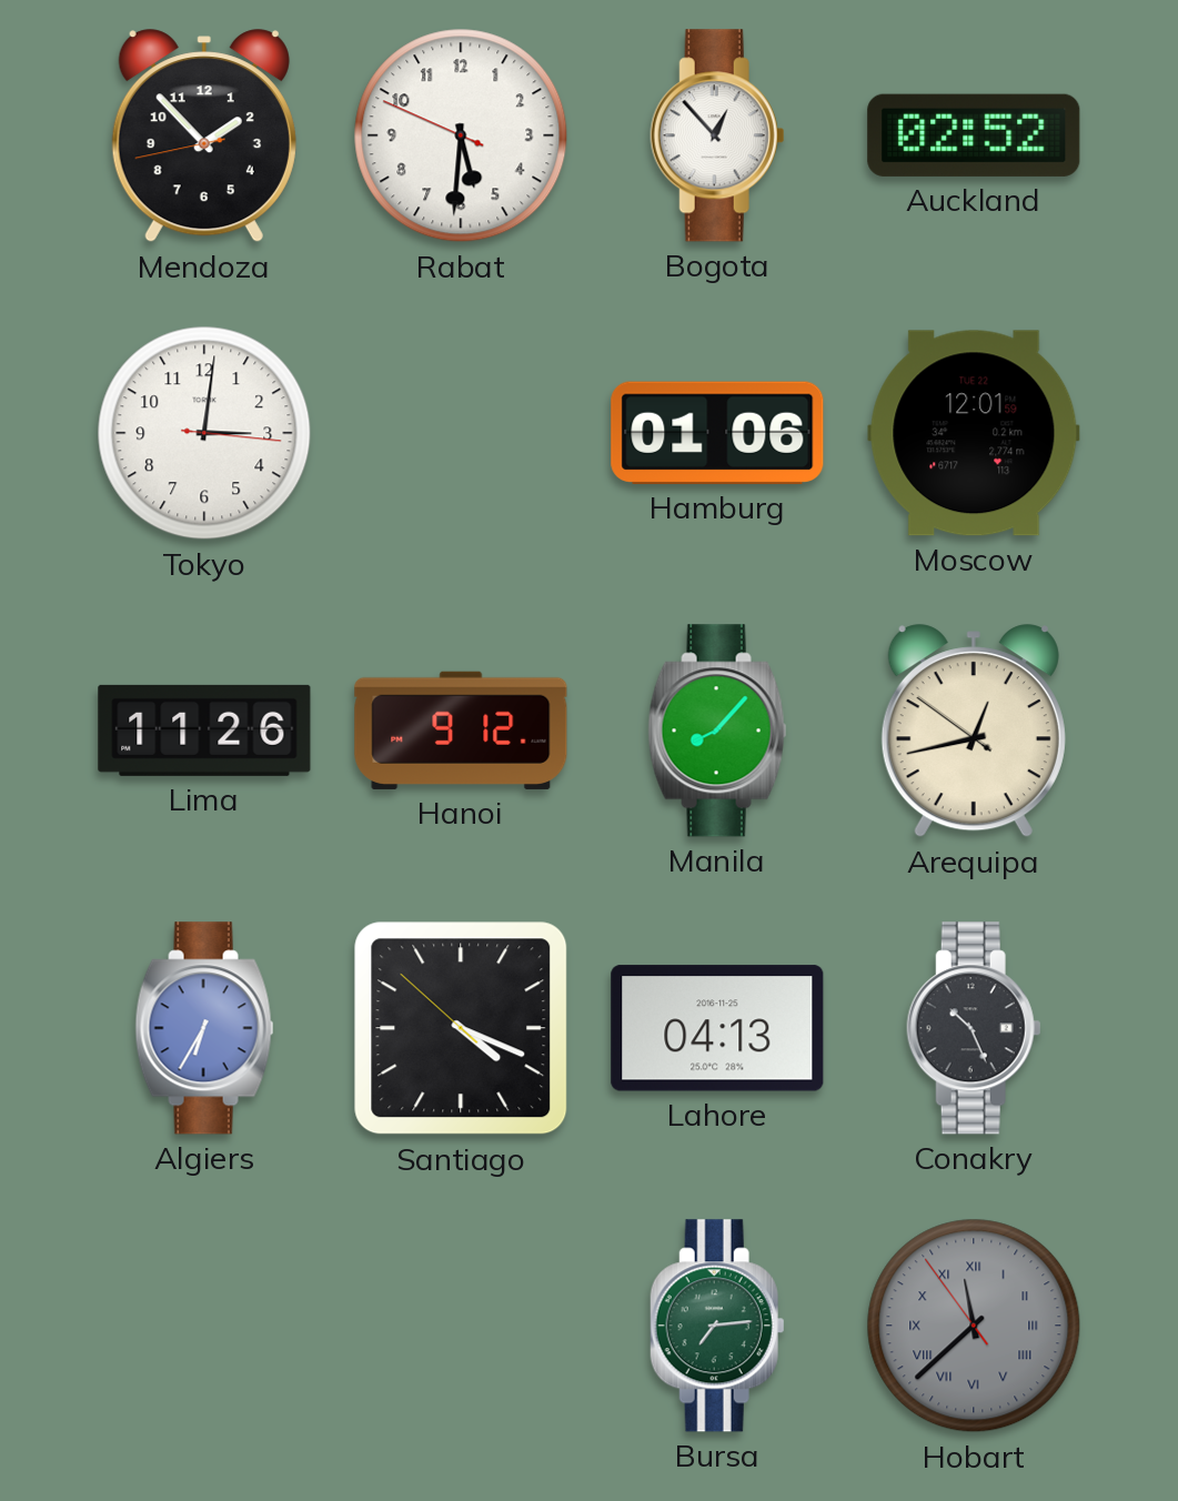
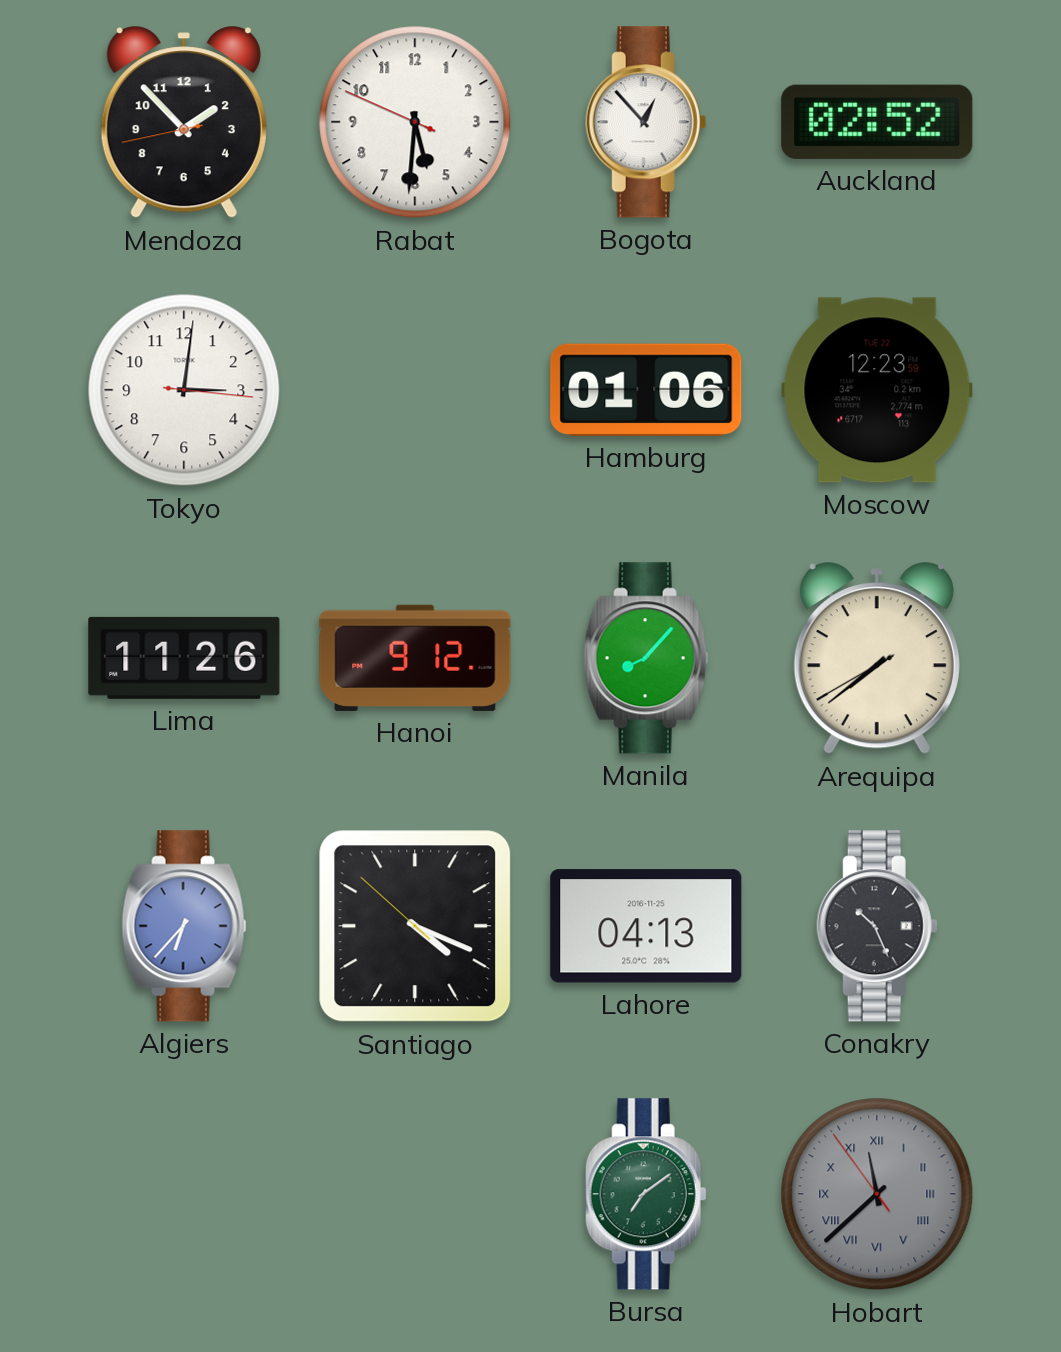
Moscow: 12:01 -> 12:23 (877, 390)
Arequipa: 12:42 -> 7:38 (877, 659)
Algiers: 6:35 -> 6:37 (184, 926)
Bursa: 7:14 -> 7:09 (646, 1194)
